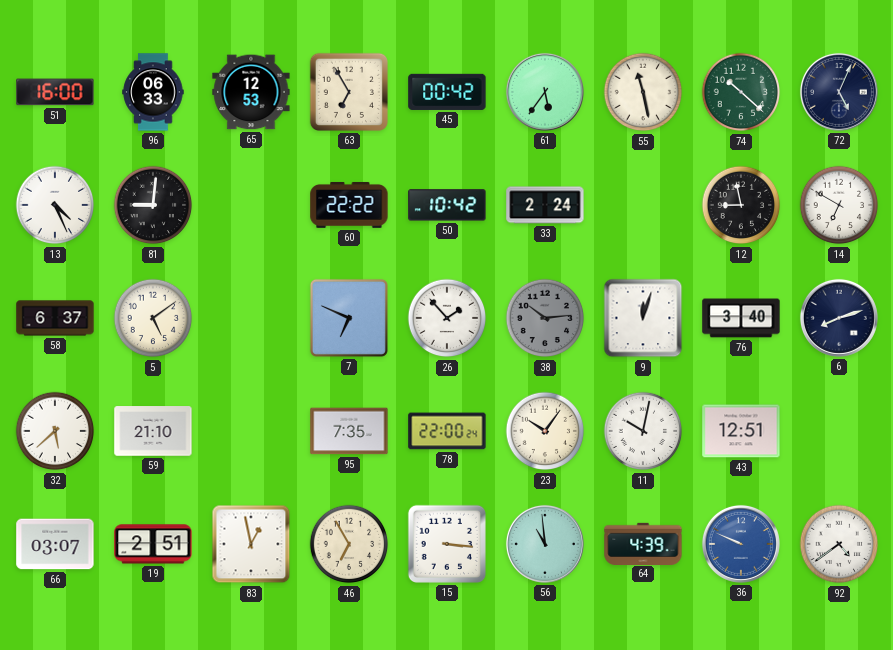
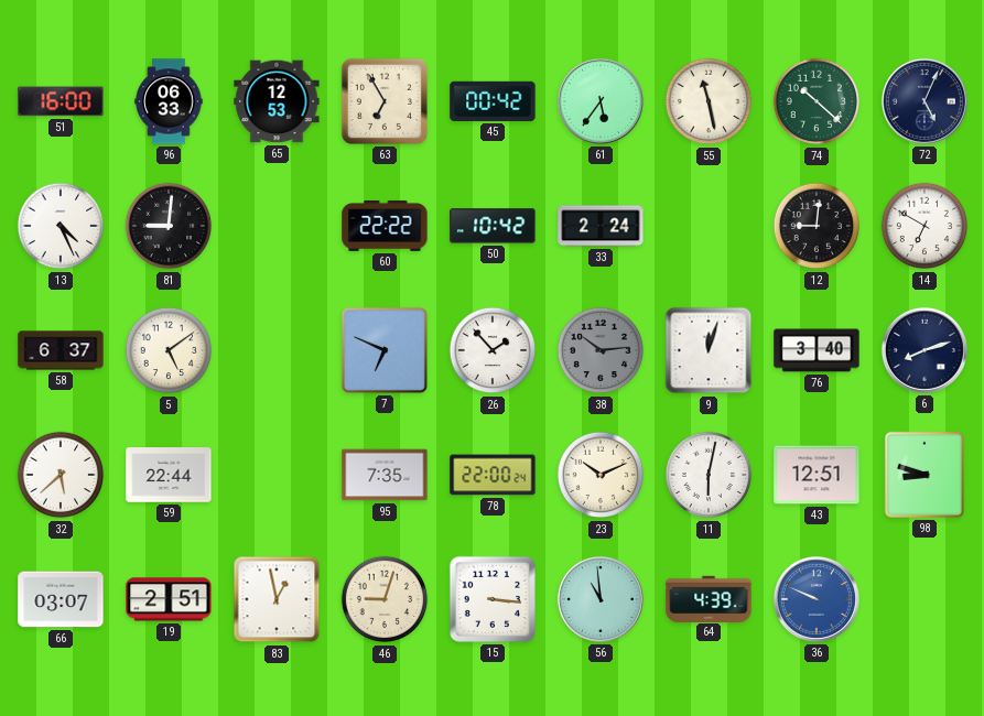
12: 8:58 -> 9:01 (817, 226)
59: 21:10 -> 22:44 (169, 475)
23: 10:06 -> 10:11 (601, 475)
11: 10:02 -> 6:02 (709, 475)
98: none -> 8:48 (924, 475)
46: 6:55 -> 9:03 (385, 599)
92: 4:39 -> none (839, 544)
